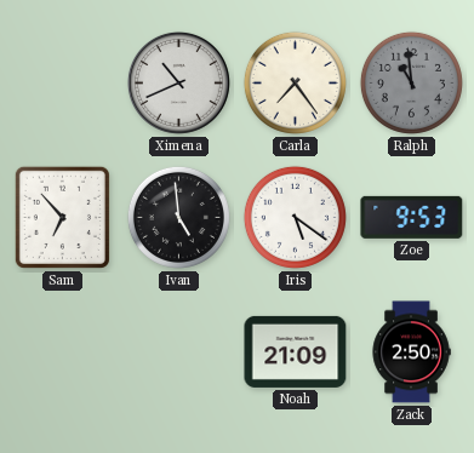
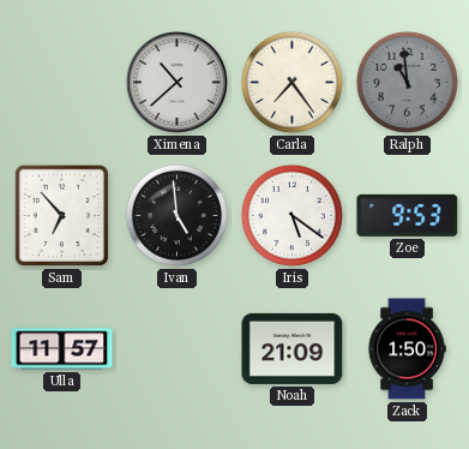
Ximena: 10:41 -> 10:38 (176, 82)
Ulla: none -> 11:57 (62, 349)
Zack: 2:50 -> 1:50 (407, 349)
